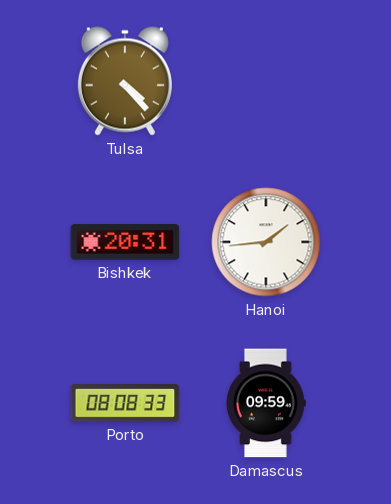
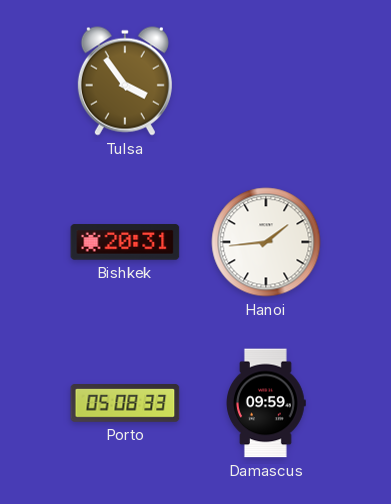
Tulsa: 4:23 -> 3:54 (125, 81)
Porto: 08:08 -> 05:08 (125, 403)
